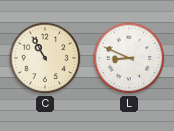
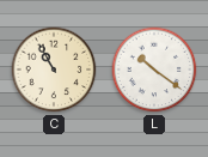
L: 8:49 -> 10:21 (154, 70)
